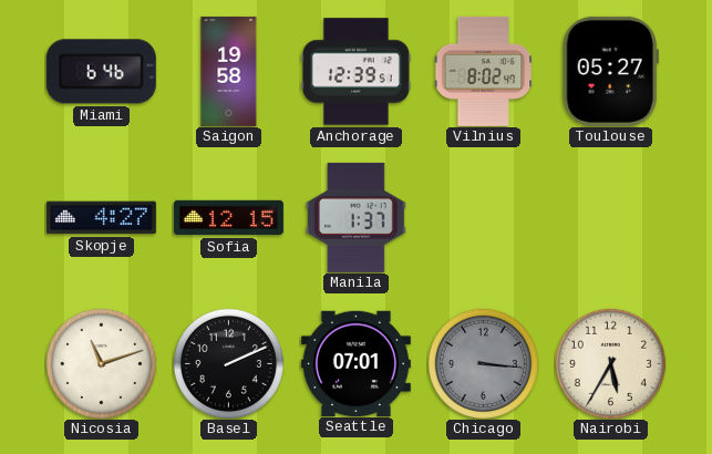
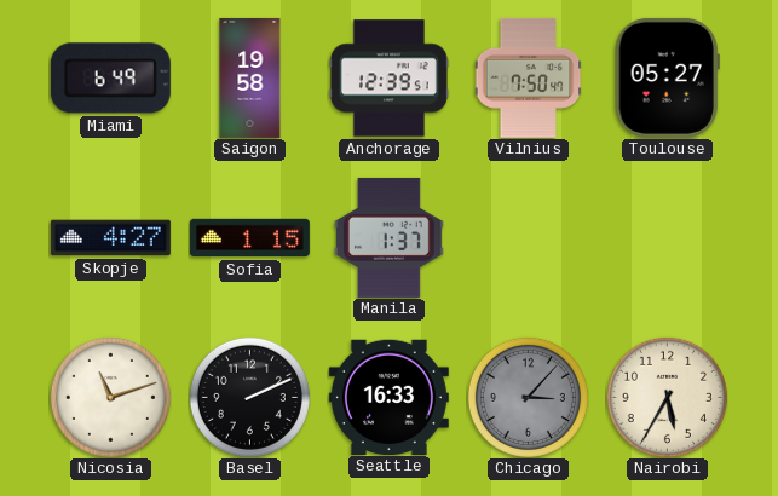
Miami: 6:46 -> 6:49 (110, 79)
Vilnius: 8:02 -> 7:50 (529, 77)
Sofia: 12:15 -> 1:15 (249, 238)
Seattle: 07:01 -> 16:33 (388, 397)
Chicago: 3:16 -> 3:07 (528, 397)
